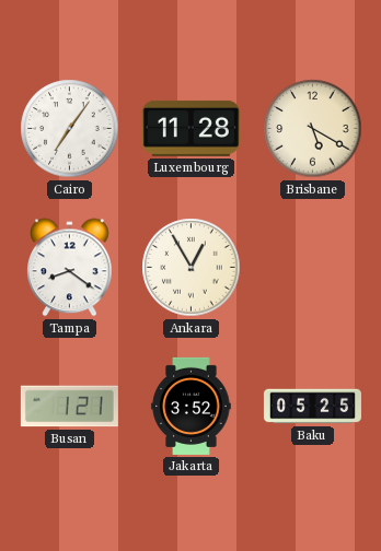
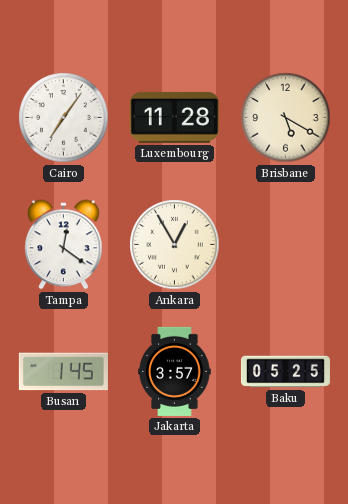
Tampa: 8:21 -> 12:21 (64, 245)
Busan: 1:21 -> 1:45 (63, 372)
Jakarta: 3:52 -> 3:57 (175, 371)
